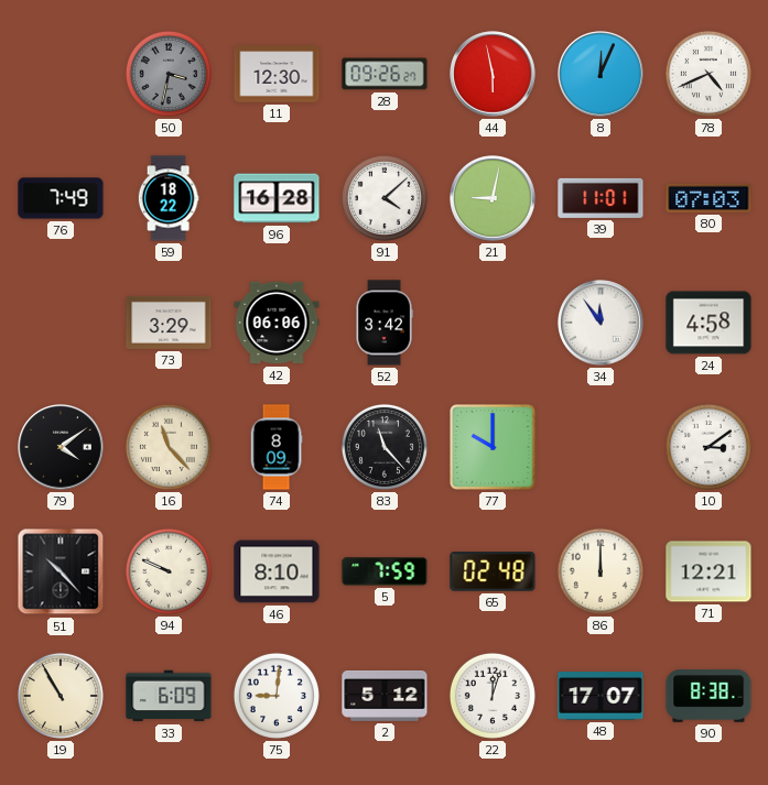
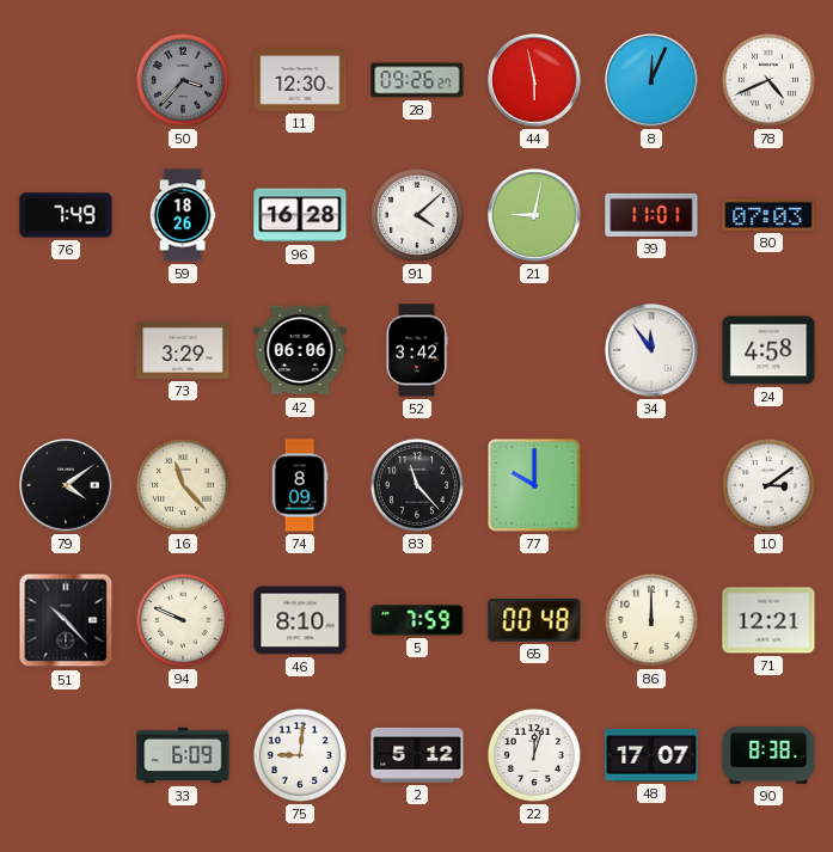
50: 3:32 -> 3:37 (183, 80)
59: 18:22 -> 18:26 (183, 215)
65: 02:48 -> 00:48 (534, 620)
19: 10:55 -> none (61, 696)
